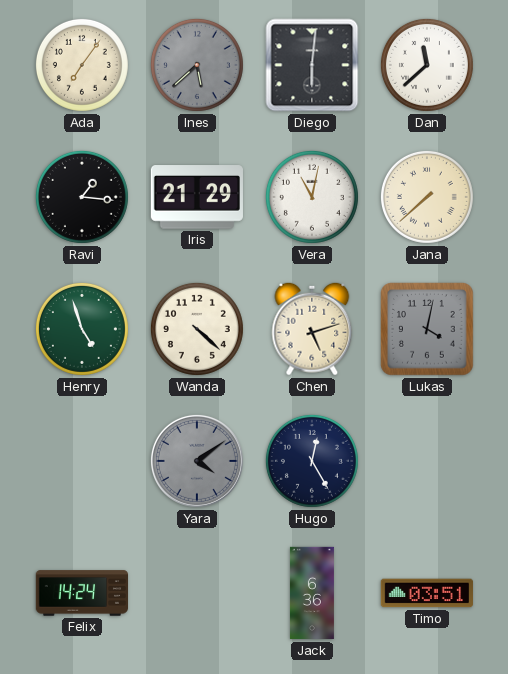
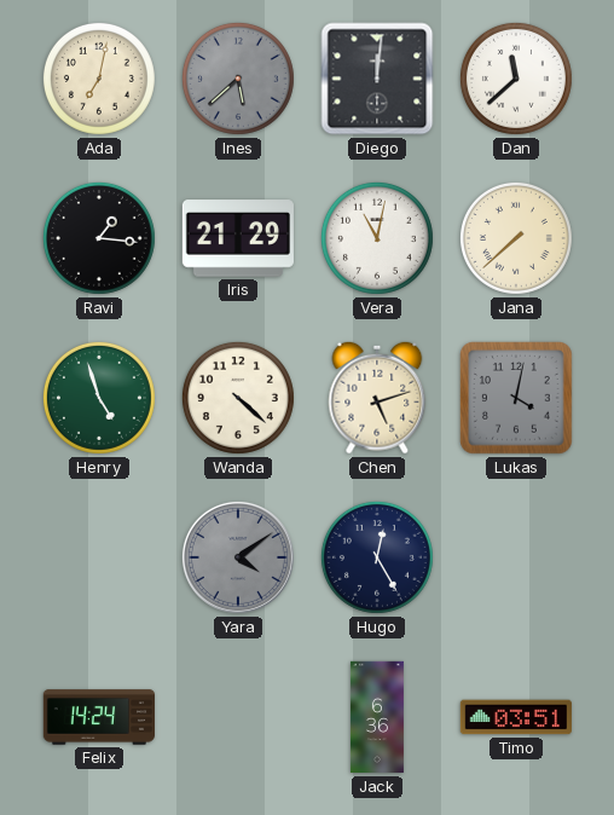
Ada: 7:06 -> 7:02 (99, 79)
Diego: 6:01 -> 12:01 (377, 79)
